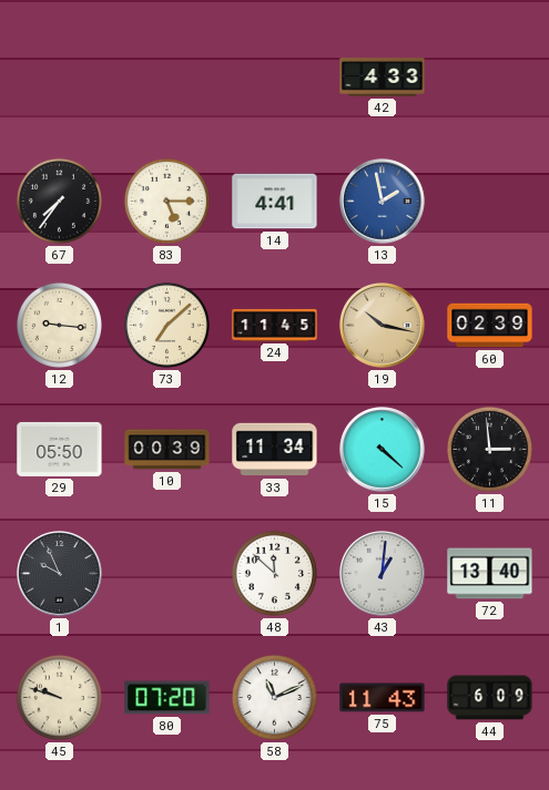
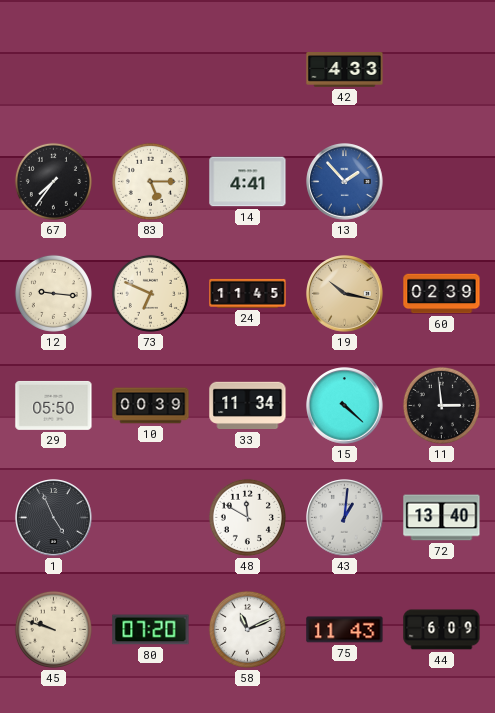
13: 1:58 -> 1:53 (345, 182)
73: 7:08 -> 6:49 (150, 293)
1: 9:56 -> 4:56 (54, 518)
48: 11:52 -> 11:50 (247, 517)
